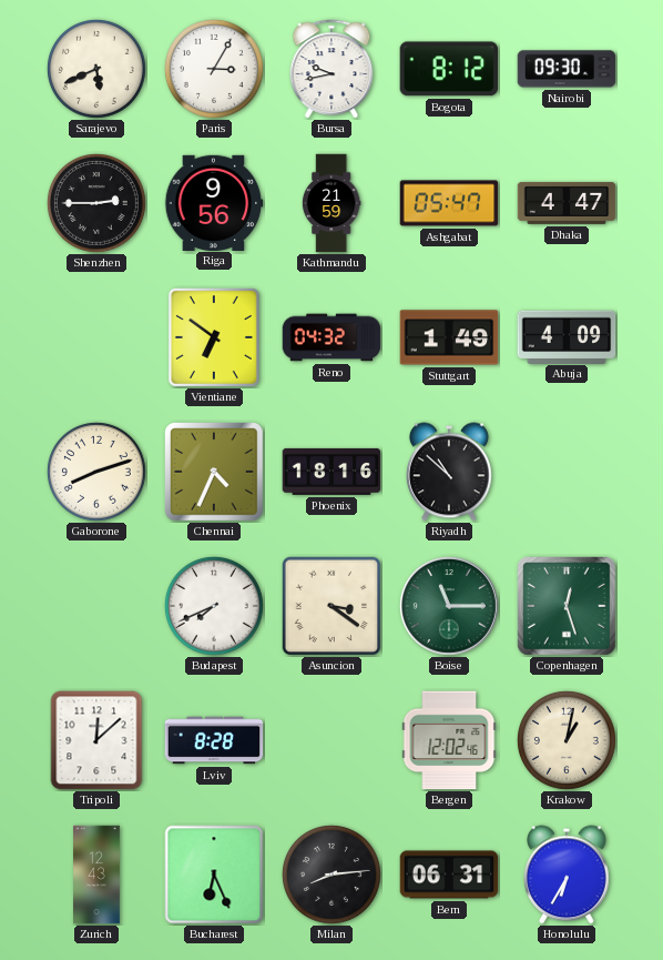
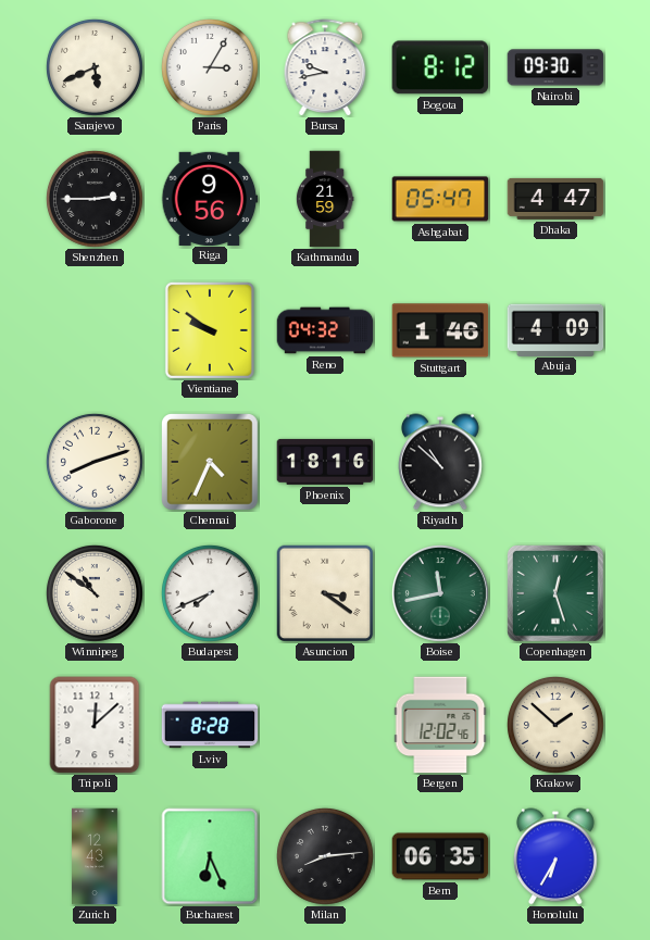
Vientiane: 6:51 -> 9:51 (210, 330)
Stuttgart: 1:49 -> 1:46 (440, 330)
Winnipeg: none -> 10:51 (95, 593)
Boise: 11:15 -> 11:43 (440, 593)
Krakow: 1:02 -> 1:52 (555, 725)
Bern: 06:31 -> 06:35 (440, 856)
